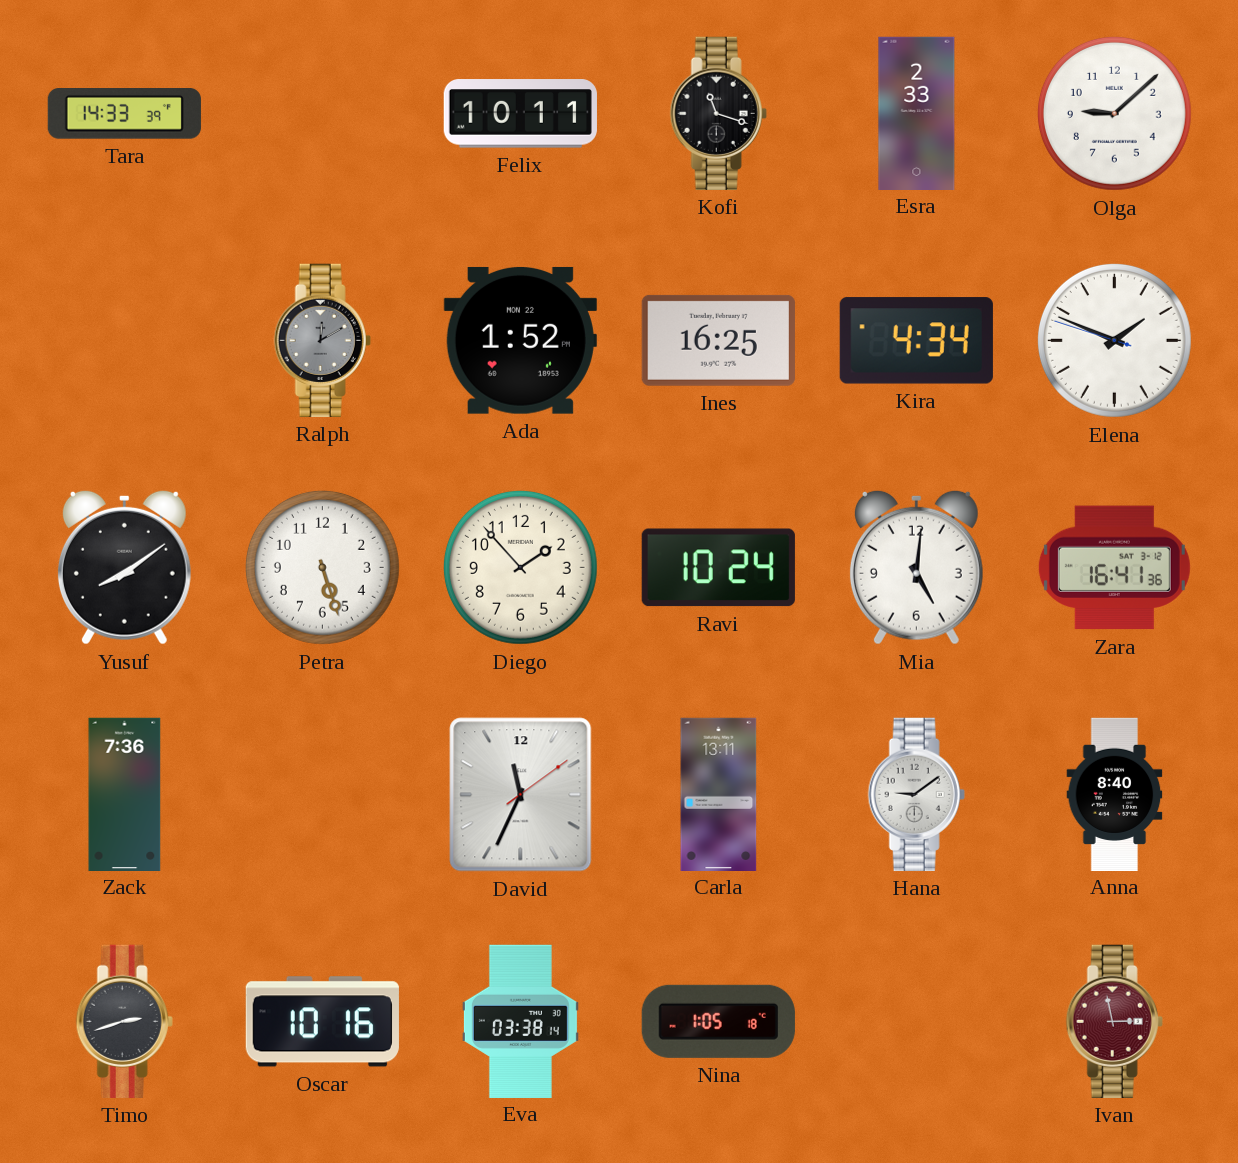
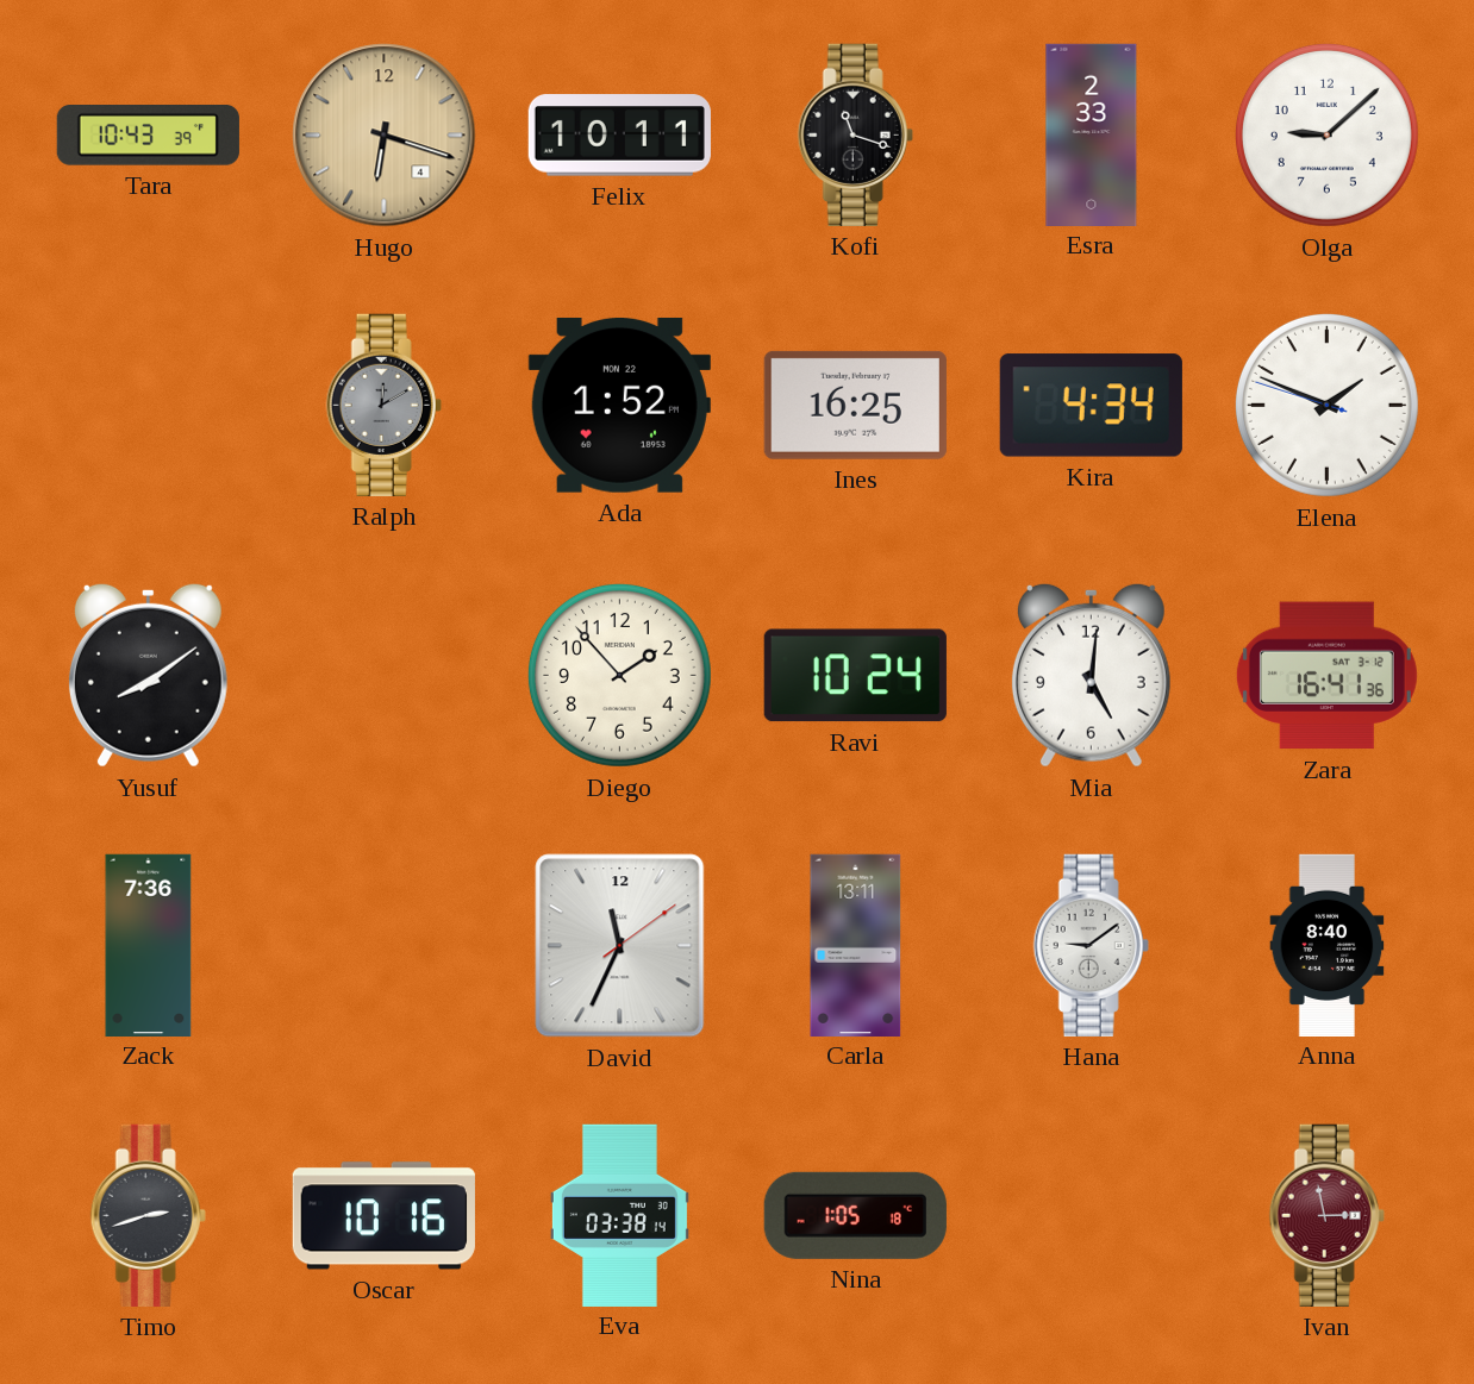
Tara: 14:33 -> 10:43 (148, 136)
Hugo: none -> 6:18 (385, 136)
Petra: 5:27 -> none (322, 567)
